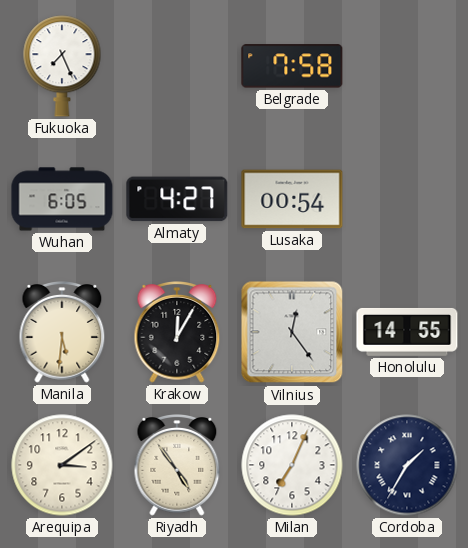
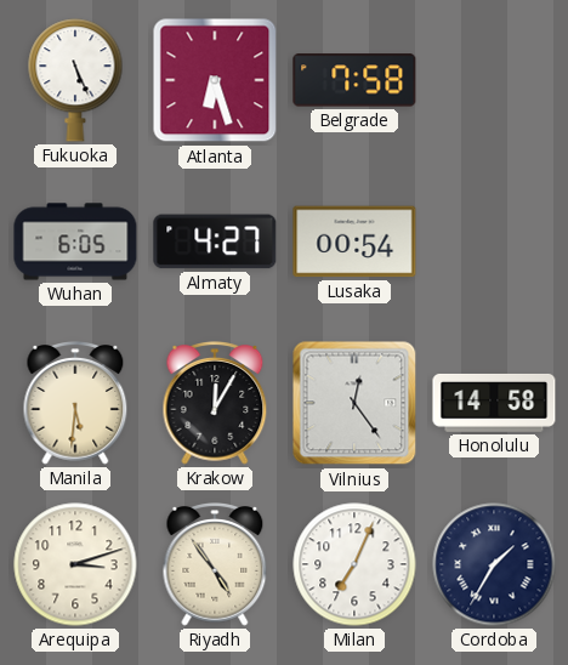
Fukuoka: 7:26 -> 5:26 (75, 80)
Atlanta: none -> 6:27 (215, 80)
Honolulu: 14:55 -> 14:58 (494, 403)
Arequipa: 3:09 -> 3:12 (75, 564)
